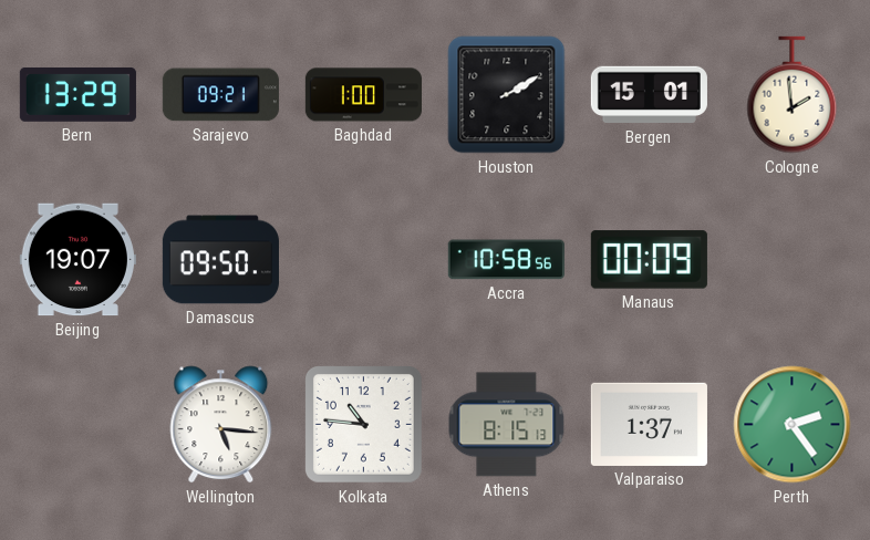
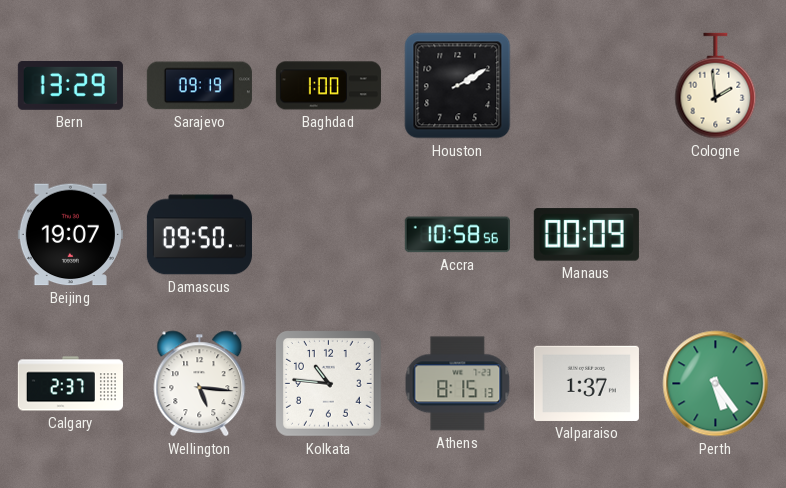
Sarajevo: 09:21 -> 09:19 (199, 86)
Bergen: 15:01 -> none (649, 95)
Calgary: none -> 2:37 (70, 384)
Perth: 2:24 -> 5:24 (716, 384)
